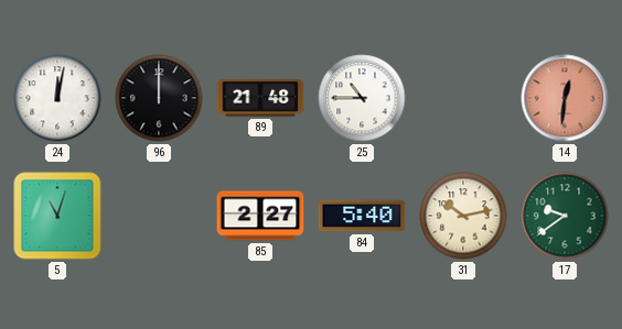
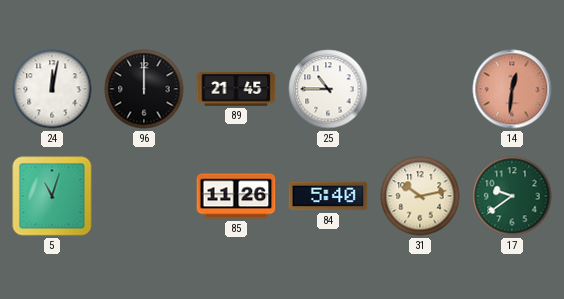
89: 21:48 -> 21:45 (236, 90)
85: 2:27 -> 11:26 (236, 196)
